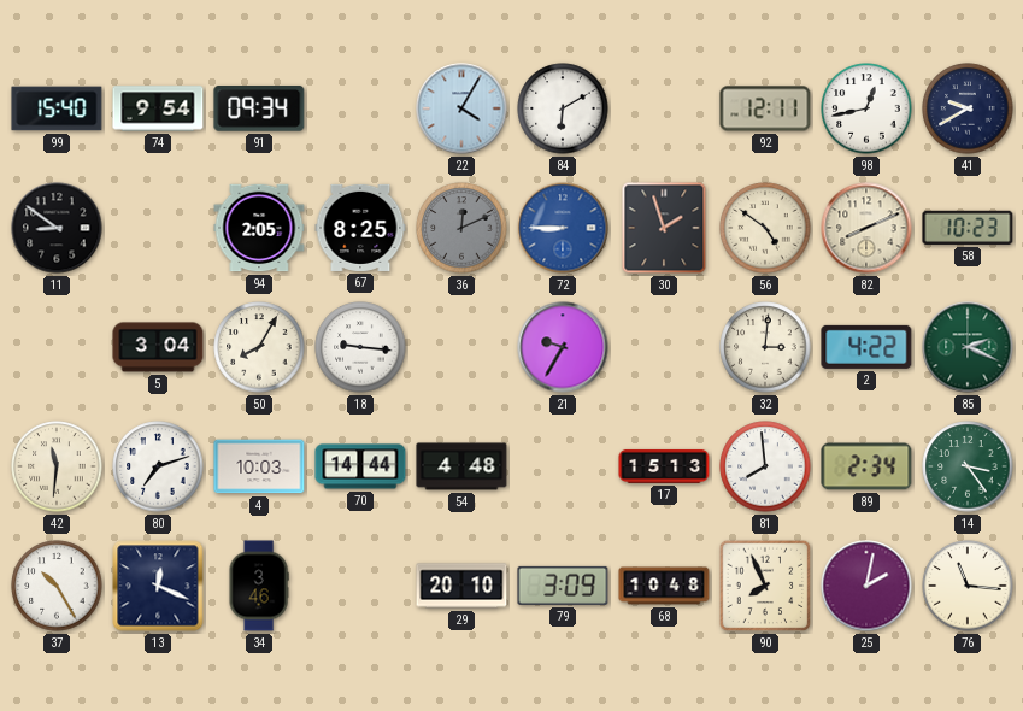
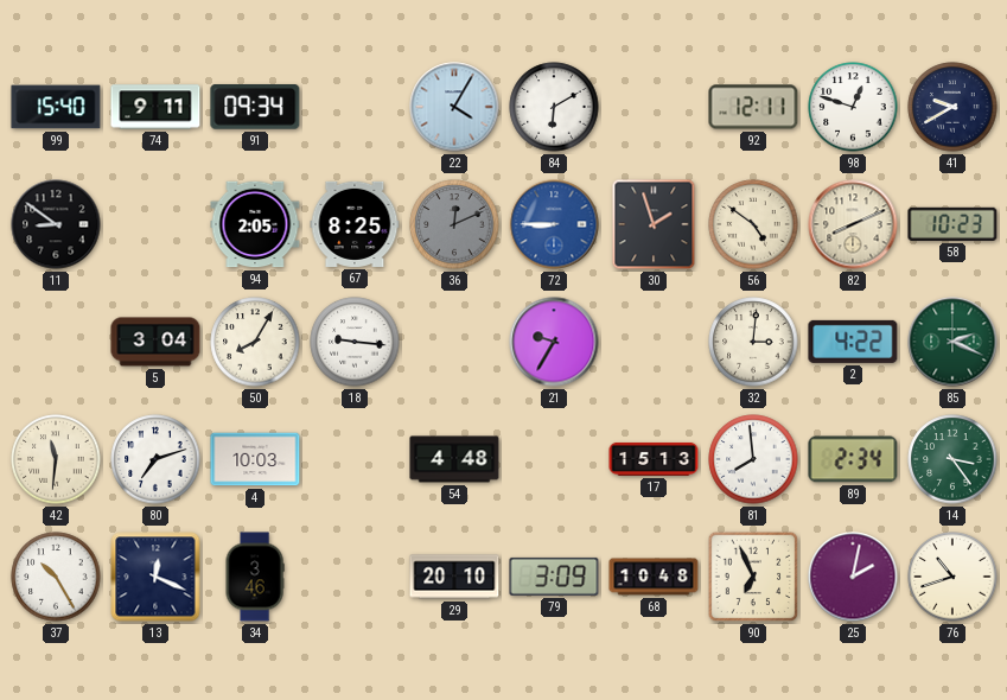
74: 9:54 -> 9:11 (155, 107)
98: 12:43 -> 12:48 (853, 107)
70: 14:44 -> none (360, 466)
90: 7:56 -> 6:56 (753, 577)
76: 11:16 -> 10:42 (952, 577)
